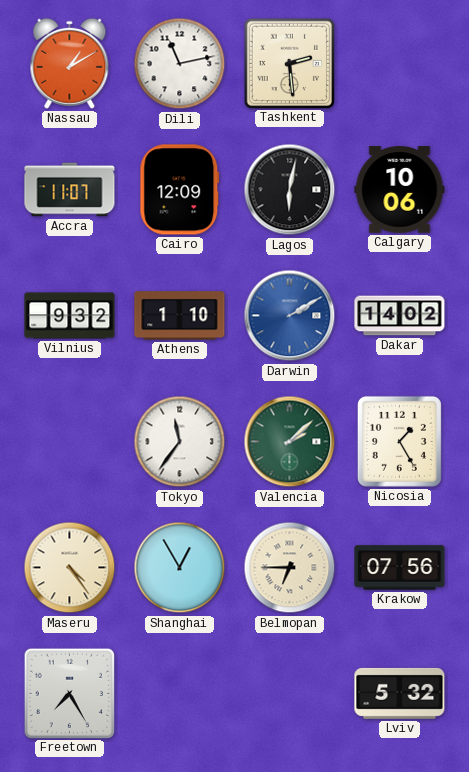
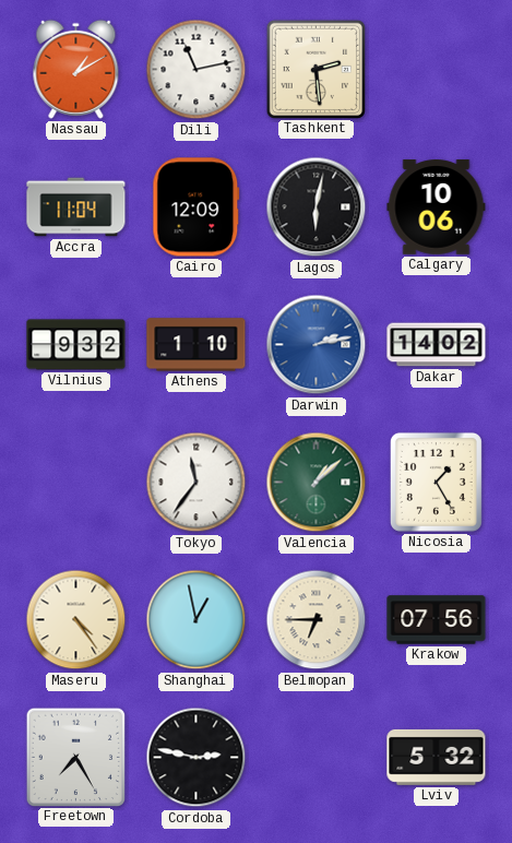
Accra: 11:07 -> 11:04 (76, 207)
Darwin: 2:10 -> 2:13 (317, 345)
Valencia: 2:08 -> 1:08 (317, 483)
Shanghai: 12:55 -> 12:58 (197, 620)
Cordoba: none -> 2:47 (197, 758)
